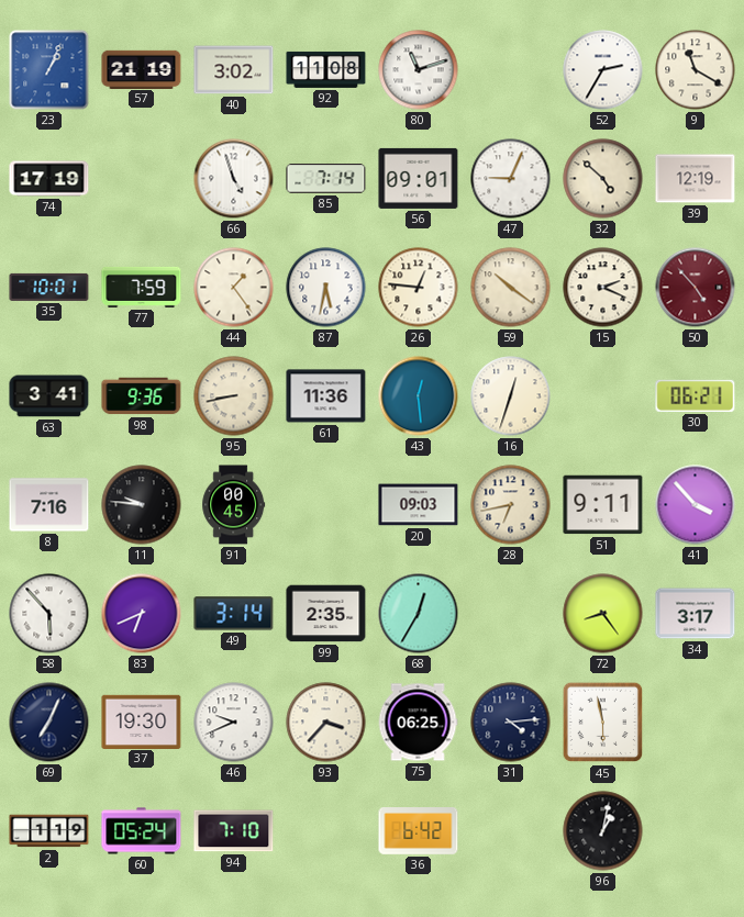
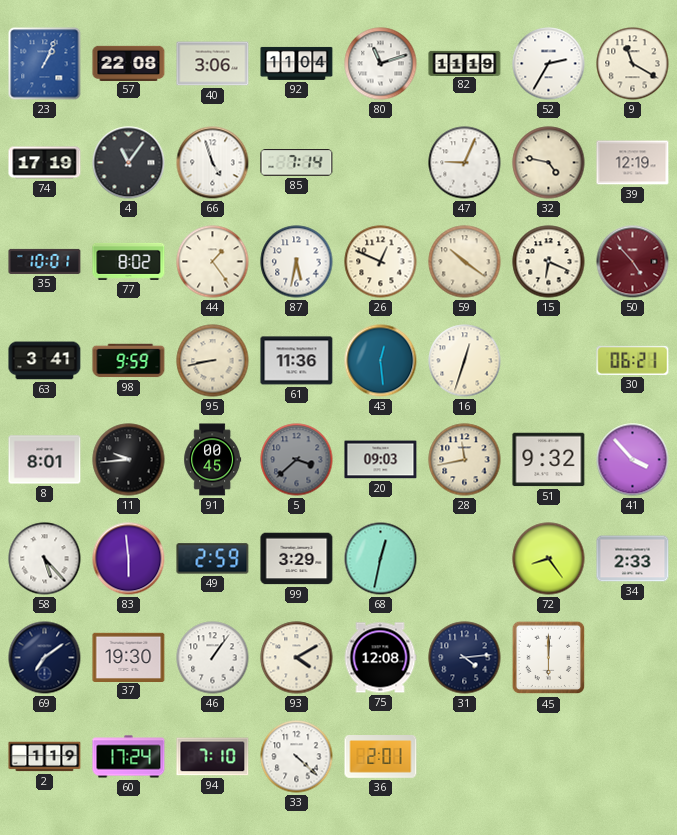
57: 21:19 -> 22:08 (129, 63)
40: 3:02 -> 3:06 (213, 64)
92: 11:08 -> 11:04 (297, 63)
82: none -> 11:19 (465, 63)
4: none -> 11:06 (129, 163)
56: 09:01 -> none (419, 178)
32: 4:52 -> 4:47 (549, 163)
77: 7:59 -> 8:02 (129, 261)
26: 12:46 -> 12:49 (381, 262)
15: 2:19 -> 6:19 (549, 262)
98: 9:36 -> 9:59 (129, 361)
8: 7:16 -> 8:01 (45, 460)
11: 9:46 -> 9:44 (129, 460)
5: none -> 3:38 (297, 460)
28: 6:43 -> 11:43 (465, 460)
51: 9:11 -> 9:32 (549, 460)
58: 5:53 -> 5:23 (45, 559)
83: 6:41 -> 5:59 (129, 559)
49: 3:14 -> 2:59 (213, 559)
99: 2:35 -> 3:29 (297, 559)
68: 12:35 -> 12:32 (381, 559)
34: 3:17 -> 2:33 (633, 559)
69: 7:04 -> 7:09 (45, 658)
46: 9:41 -> 1:06 (213, 658)
93: 3:37 -> 4:10 (297, 658)
75: 06:25 -> 12:08 (380, 658)
45: 5:58 -> 6:00 (549, 658)
60: 05:24 -> 17:24 (129, 757)
33: none -> 4:22 (297, 757)
36: 6:42 -> 2:01 (381, 757)
96: 1:02 -> none (603, 831)
